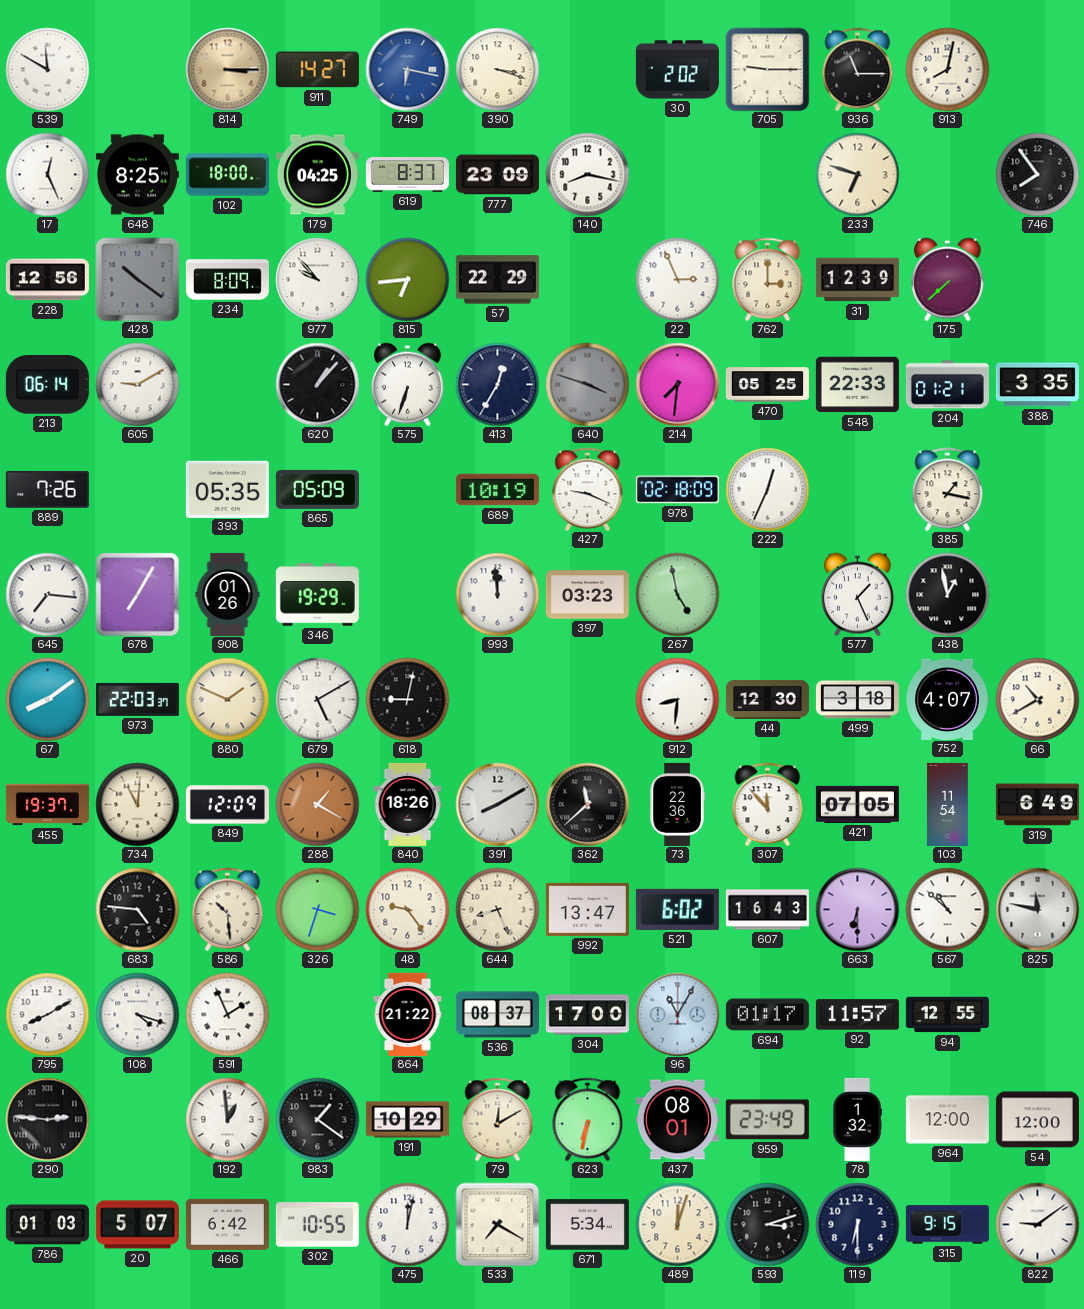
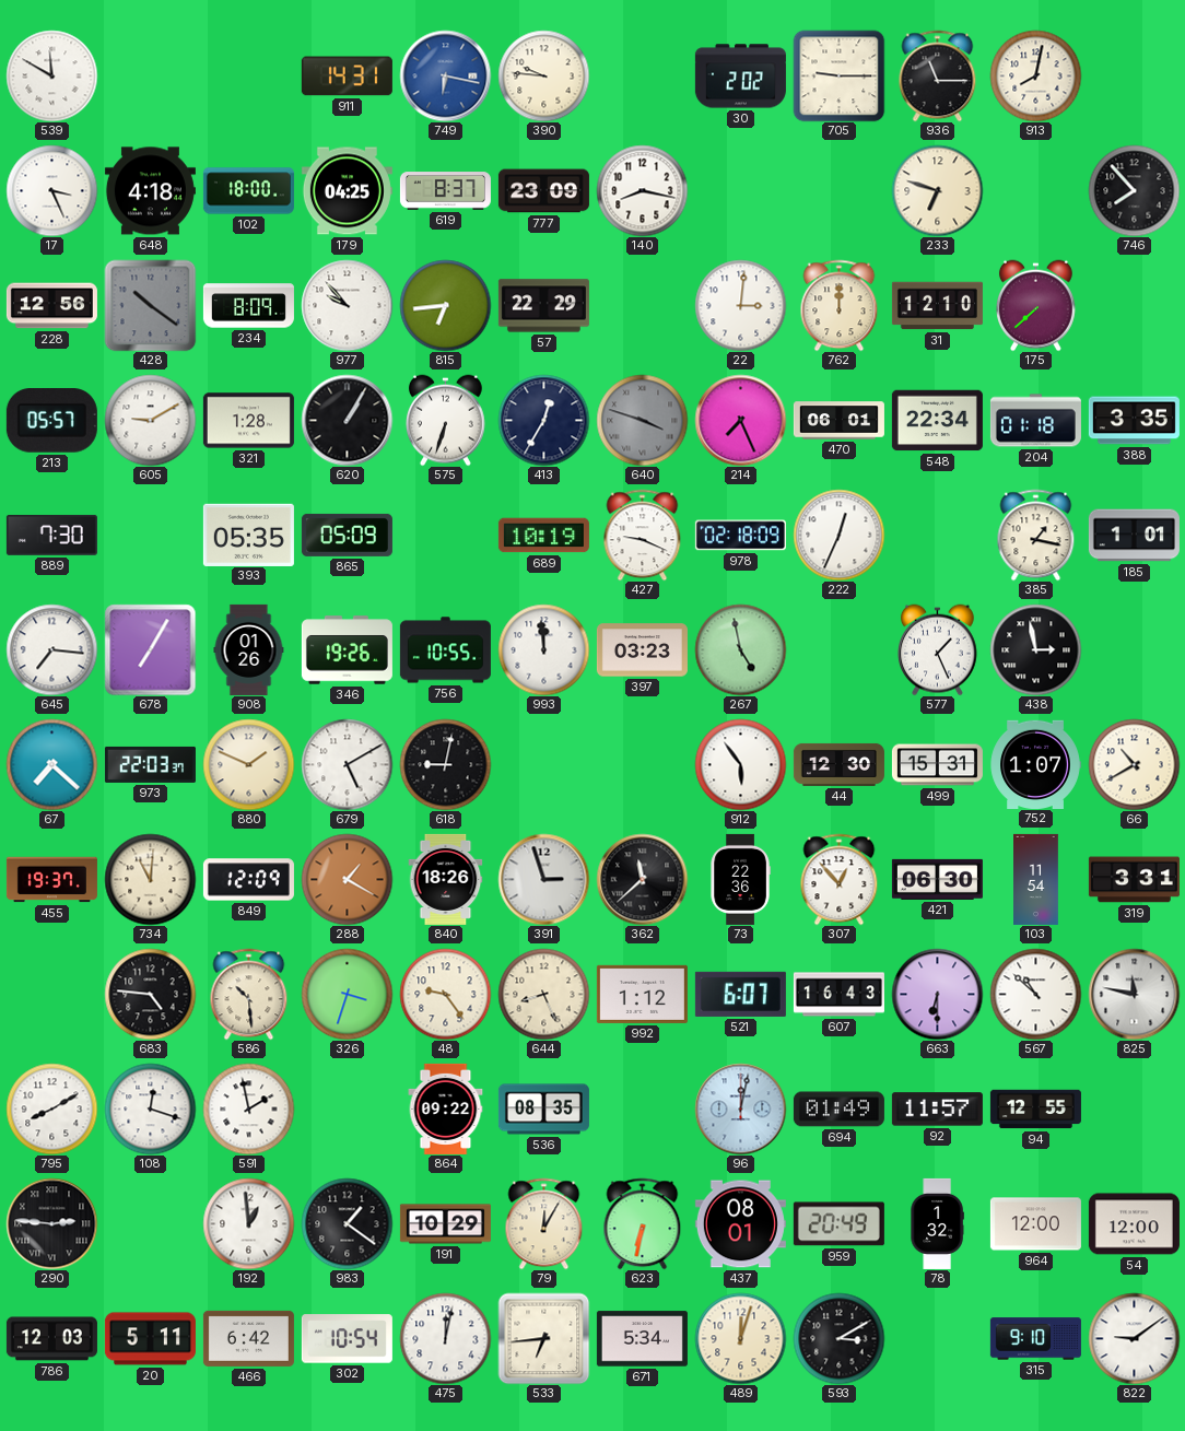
814: 3:15 -> none (227, 69)
911: 14:27 -> 14:31 (347, 77)
390: 3:18 -> 9:46 (543, 75)
17: 12:26 -> 3:26 (51, 190)
648: 8:25 -> 4:18 (150, 191)
746: 7:54 -> 7:53 (1134, 190)
22: 2:56 -> 3:01 (740, 305)
762: 3:00 -> 12:00 (840, 305)
31: 12:39 -> 12:10 (937, 306)
213: 06:14 -> 05:57 (51, 421)
321: none -> 1:28 (248, 421)
620: 1:07 -> 1:05 (347, 420)
214: 7:31 -> 7:26 (740, 420)
470: 05:25 -> 06:01 (838, 421)
548: 22:33 -> 22:34 (937, 421)
204: 01:21 -> 01:18 (1035, 421)
889: 7:26 -> 7:30 (51, 535)
185: none -> 1:01 (1134, 536)
346: 19:29 -> 19:26 (347, 650)
756: none -> 10:55 (445, 650)
438: 12:58 -> 2:58 (1035, 649)
67: 8:09 -> 7:22 (51, 764)
912: 8:31 -> 5:54 (740, 764)
499: 3:18 -> 15:31 (937, 765)
752: 4:07 -> 1:07 (1035, 764)
391: 8:10 -> 2:57 (543, 879)
307: 11:53 -> 12:53 (840, 879)
421: 07:05 -> 06:30 (937, 879)
319: 6:49 -> 3:31 (1134, 880)
992: 13:47 -> 1:12 (642, 994)
521: 6:02 -> 6:07 (740, 994)
108: 4:18 -> 12:18 (150, 1109)
591: 1:56 -> 1:58 (248, 1109)
864: 21:22 -> 09:22 (446, 1109)
536: 08:37 -> 08:35 (543, 1110)
304: 17:00 -> none (587, 1015)
96: 11:05 -> 12:02 (740, 1109)
694: 01:17 -> 01:49 (838, 1110)
79: 12:10 -> 12:05 (544, 1223)
959: 23:49 -> 20:49 (838, 1224)
786: 01:03 -> 12:03 (51, 1339)
20: 5:07 -> 5:11 (150, 1339)
302: 10:55 -> 10:54 (347, 1339)
533: 7:20 -> 6:44 (543, 1338)
593: 3:12 -> 3:10 (838, 1338)
119: 6:30 -> none (857, 1224)
315: 9:15 -> 9:10 (1035, 1339)
